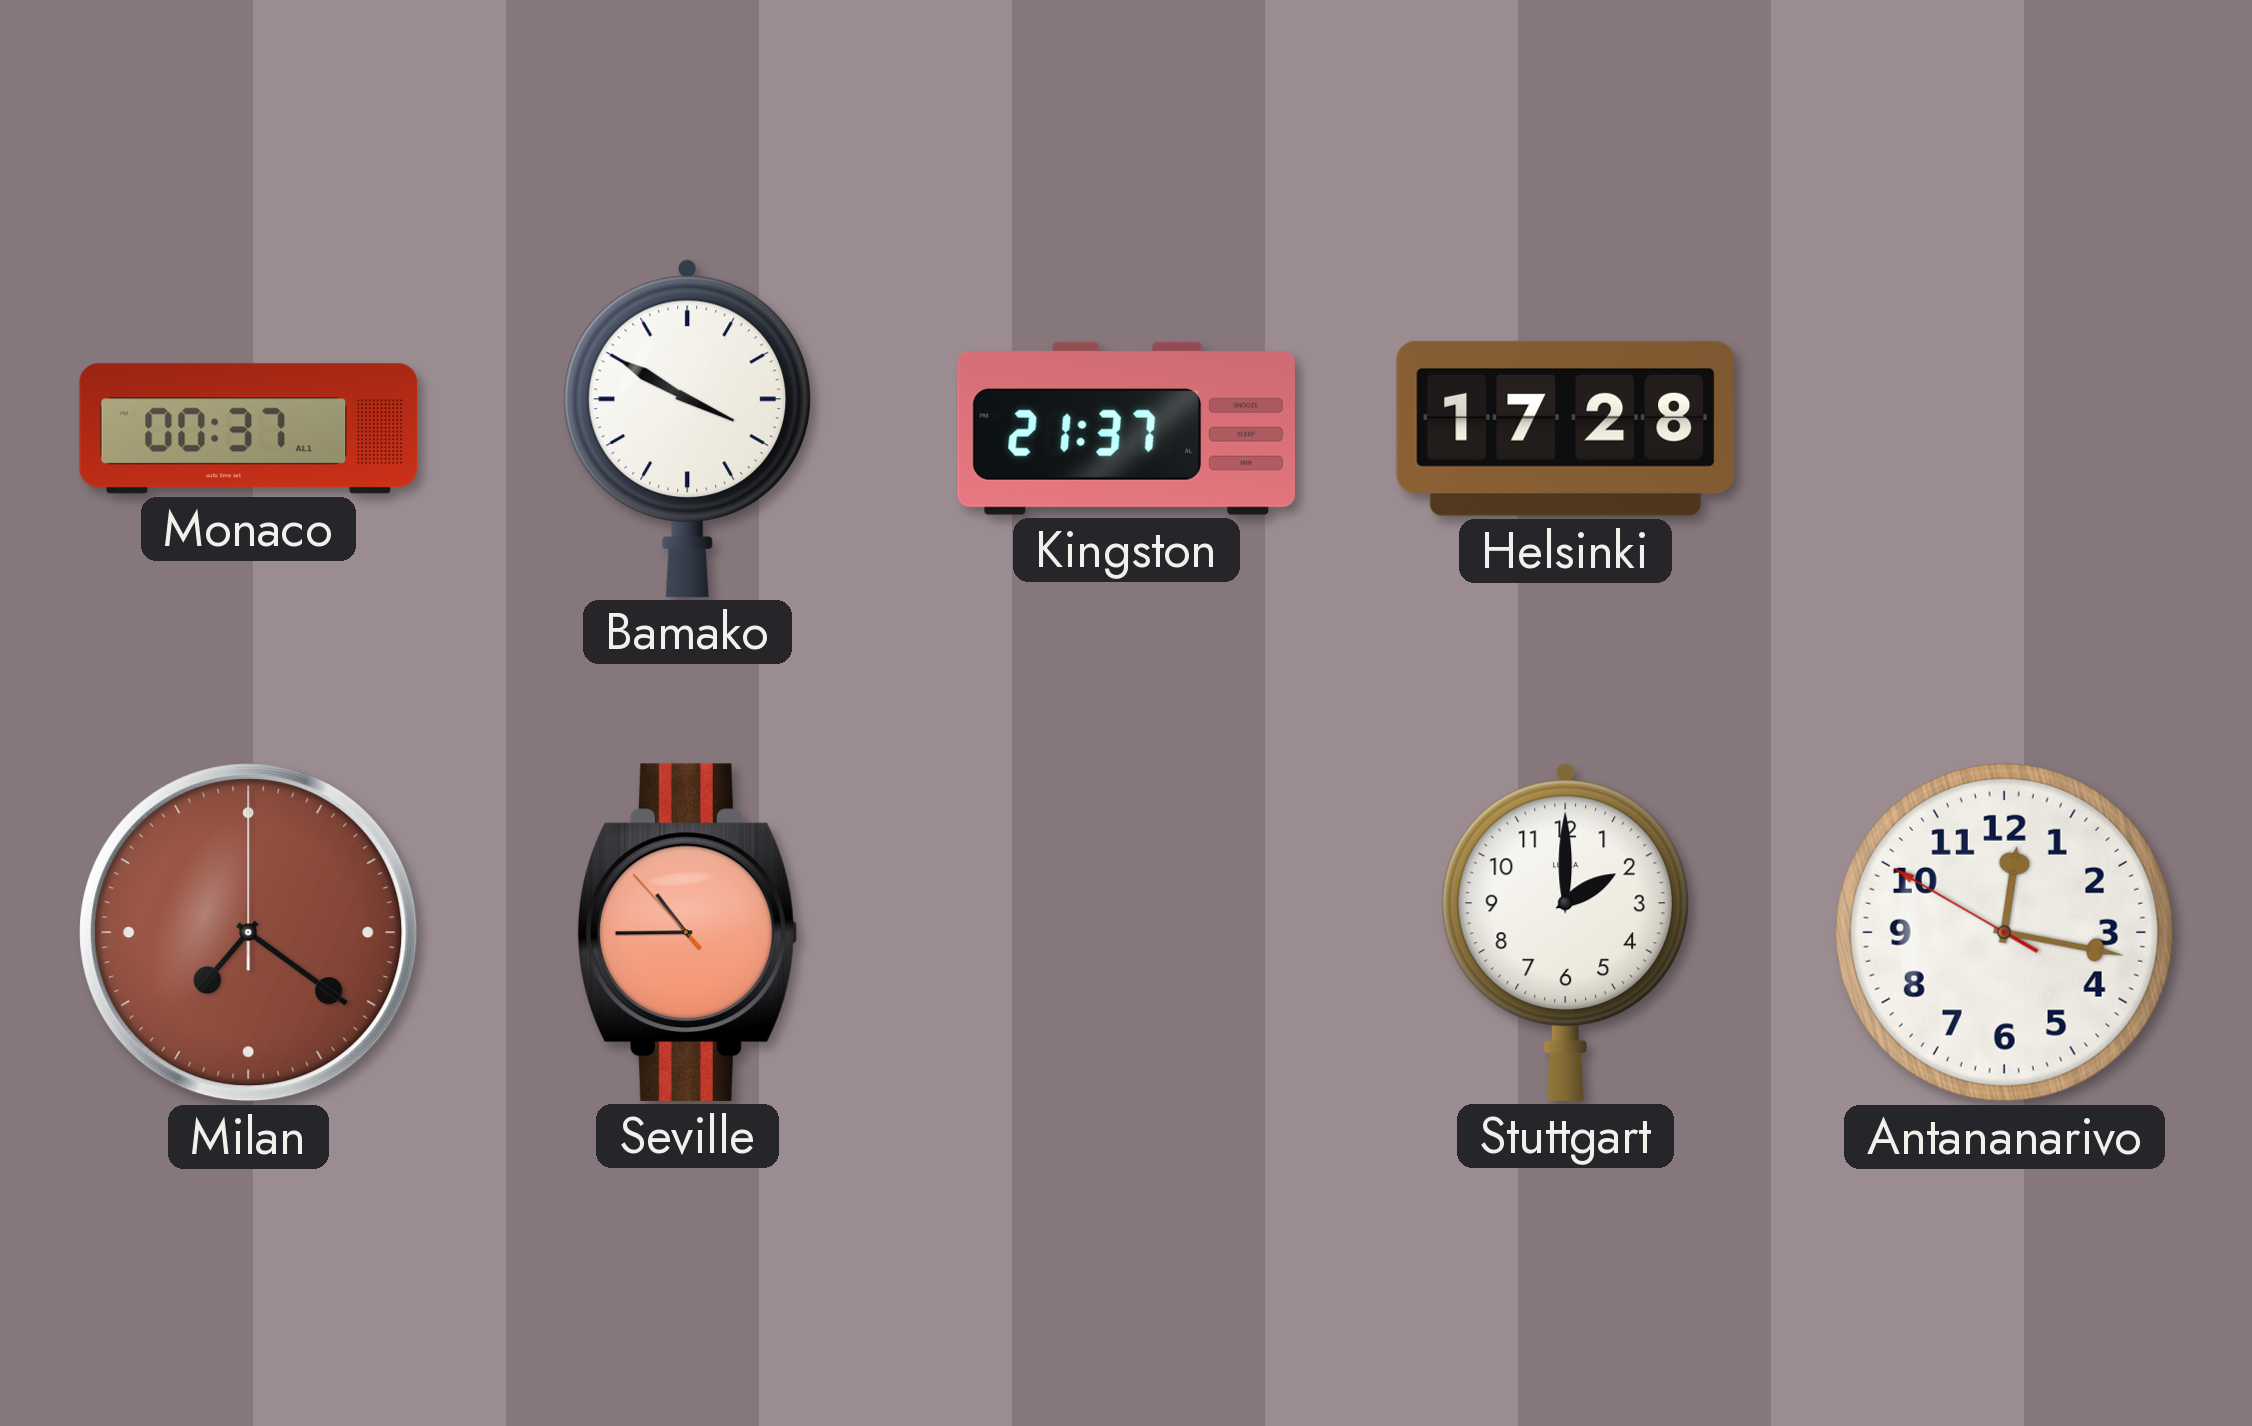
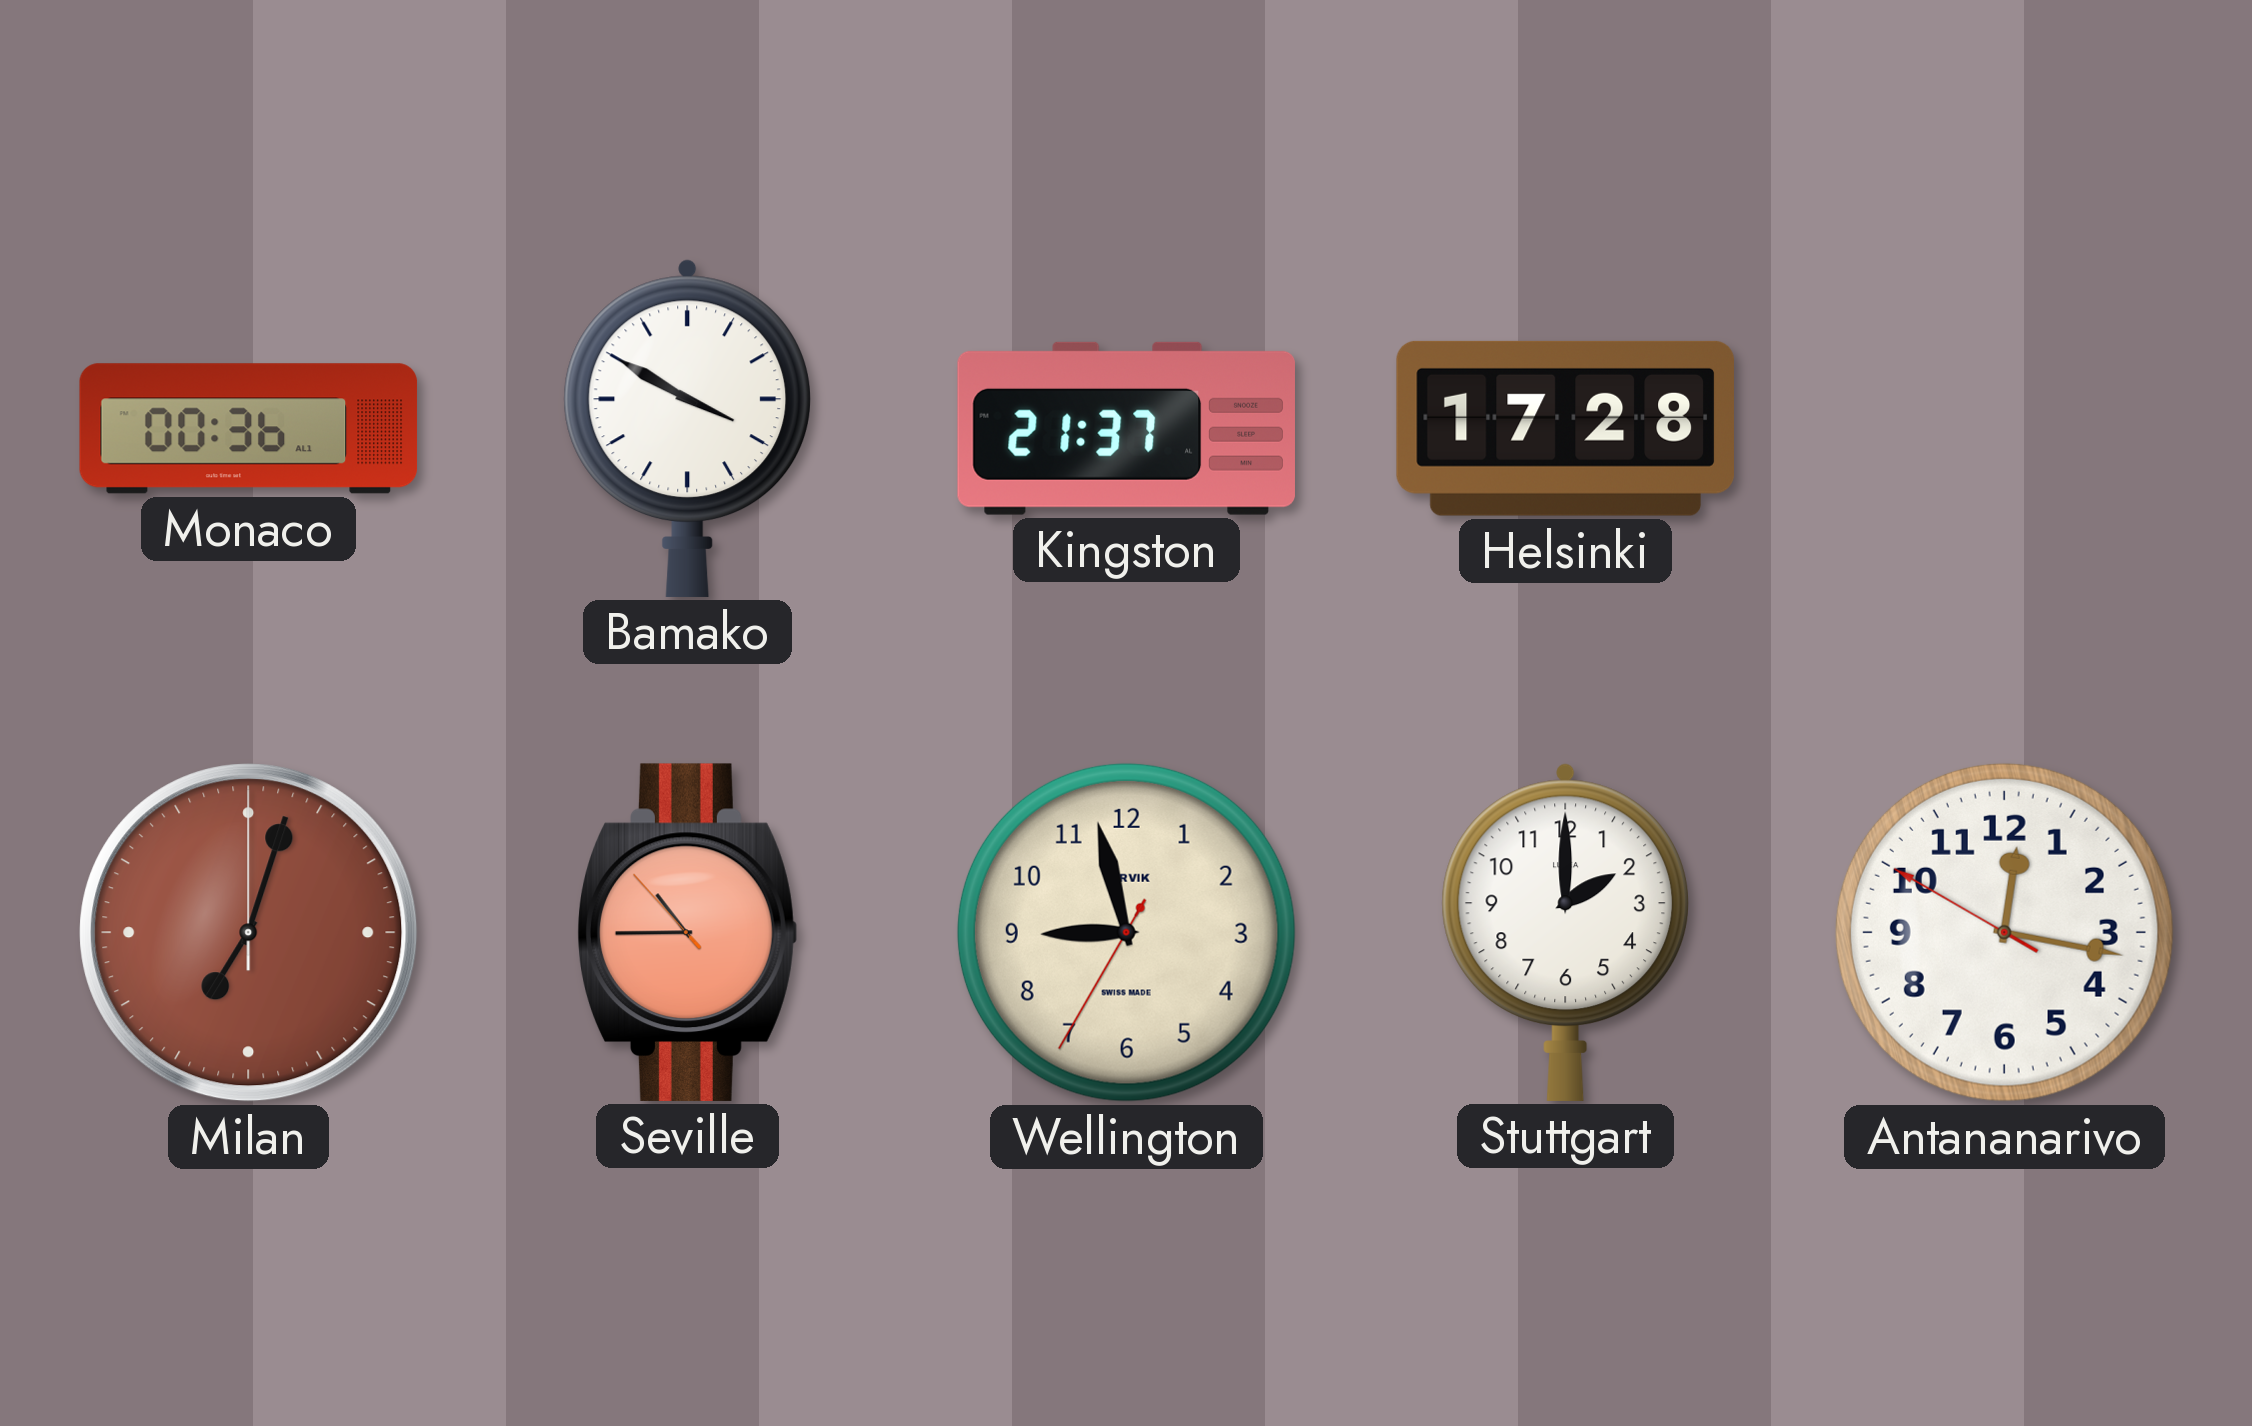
Monaco: 00:37 -> 00:36 (249, 429)
Milan: 7:21 -> 7:03 (249, 933)
Wellington: none -> 8:57 (1126, 932)
